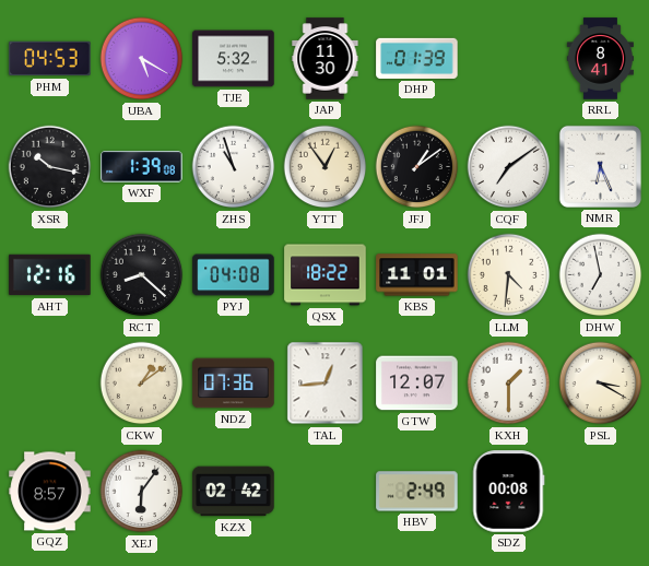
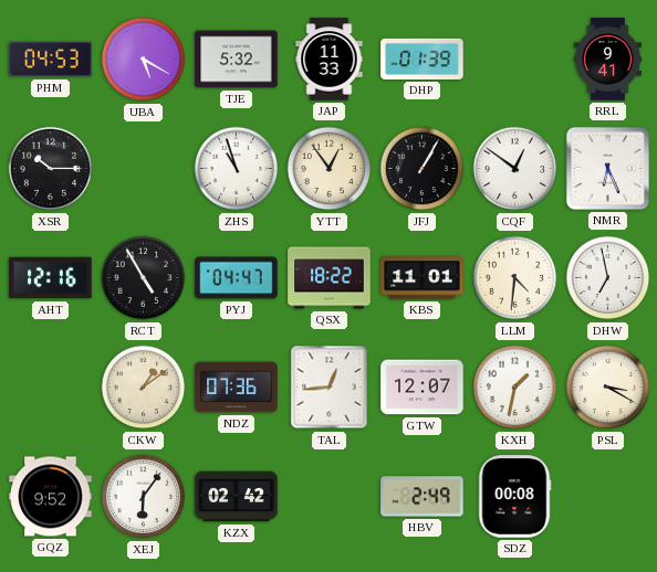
JAP: 11:30 -> 11:33 (330, 60)
RRL: 8:41 -> 9:41 (607, 60)
XSR: 10:17 -> 10:15 (51, 169)
WXF: 1:39 -> none (142, 167)
JFJ: 1:09 -> 1:05 (423, 169)
CQF: 7:09 -> 12:51 (515, 169)
RCT: 8:22 -> 4:55 (144, 278)
PYJ: 04:08 -> 04:47 (237, 278)
KXH: 1:30 -> 1:32 (515, 388)
GQZ: 8:57 -> 9:52 (51, 497)
